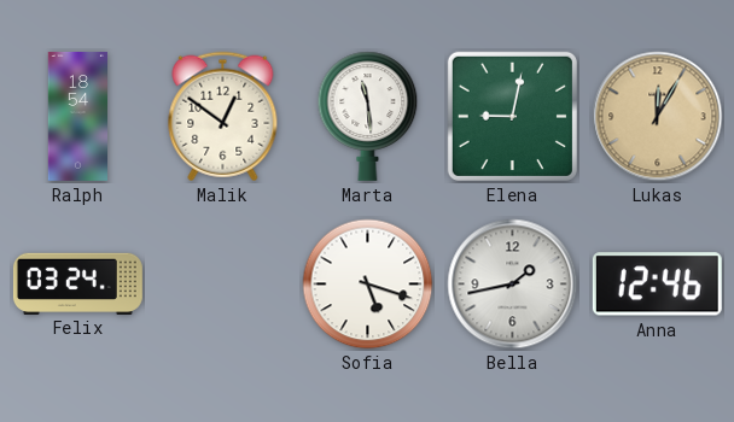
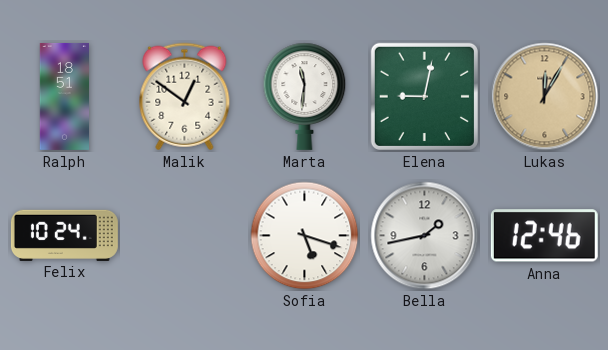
Ralph: 18:54 -> 18:51 (64, 96)
Marta: 11:29 -> 11:31 (305, 96)
Felix: 03:24 -> 10:24 (64, 235)
